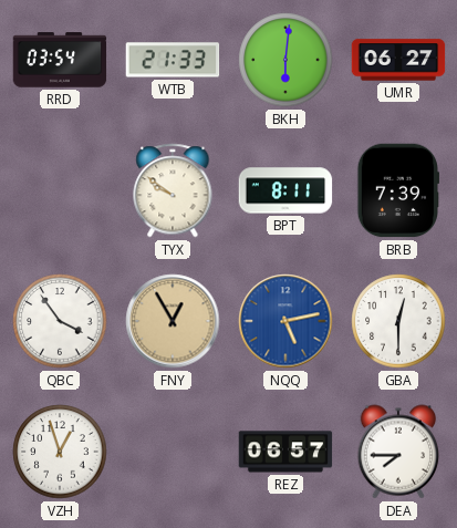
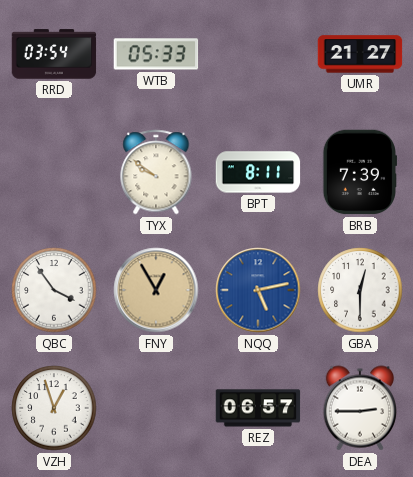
WTB: 21:33 -> 05:33 (156, 54)
BKH: 6:01 -> none (285, 60)
UMR: 06:27 -> 21:27 (360, 54)
DEA: 7:45 -> 2:45 (360, 408)
